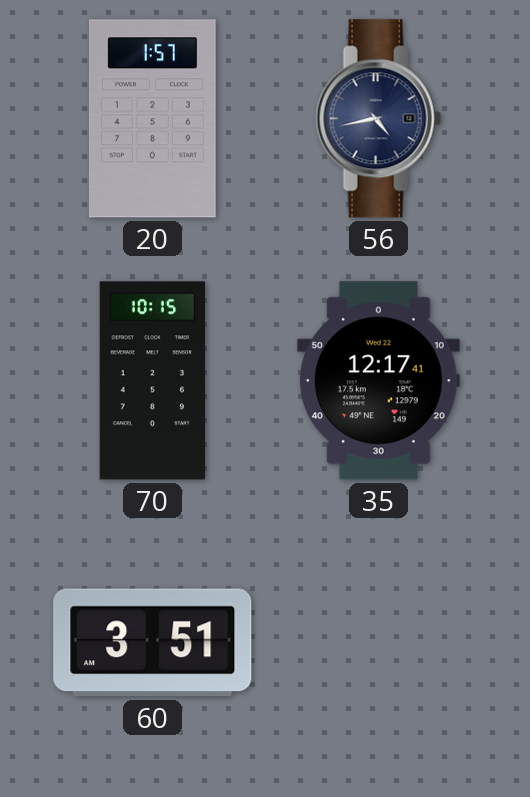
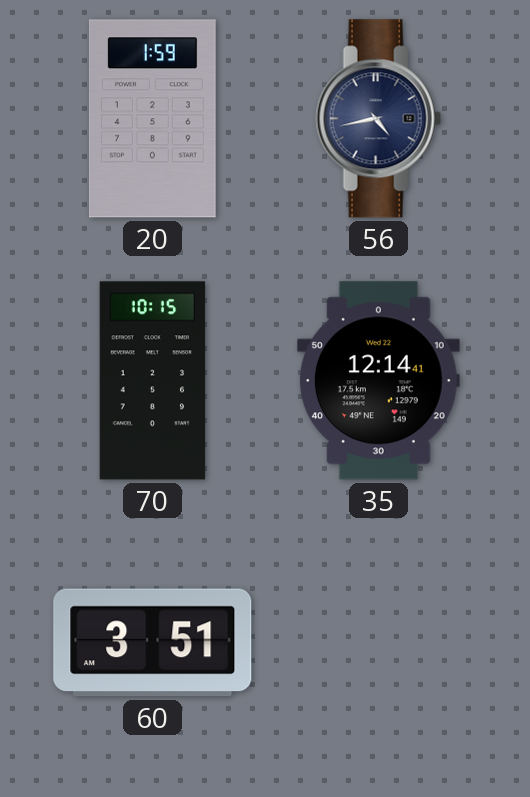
20: 1:57 -> 1:59 (152, 119)
35: 12:17 -> 12:14 (378, 381)
